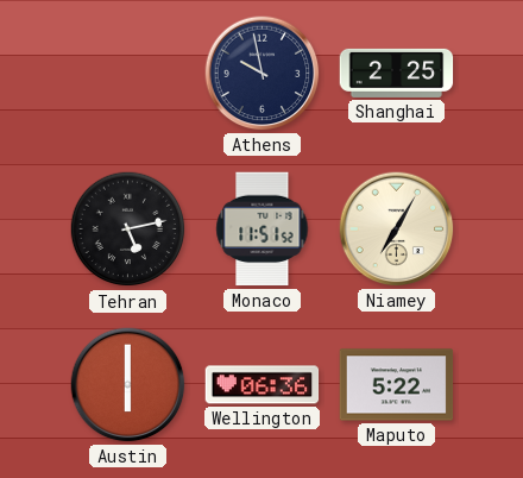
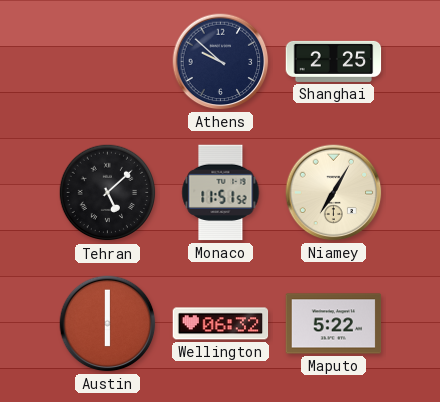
Athens: 9:58 -> 9:52 (221, 62)
Tehran: 5:13 -> 5:08 (108, 193)
Wellington: 06:36 -> 06:32 (221, 324)
